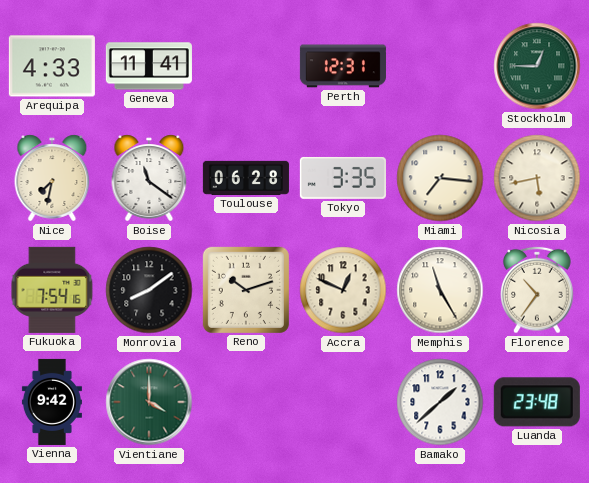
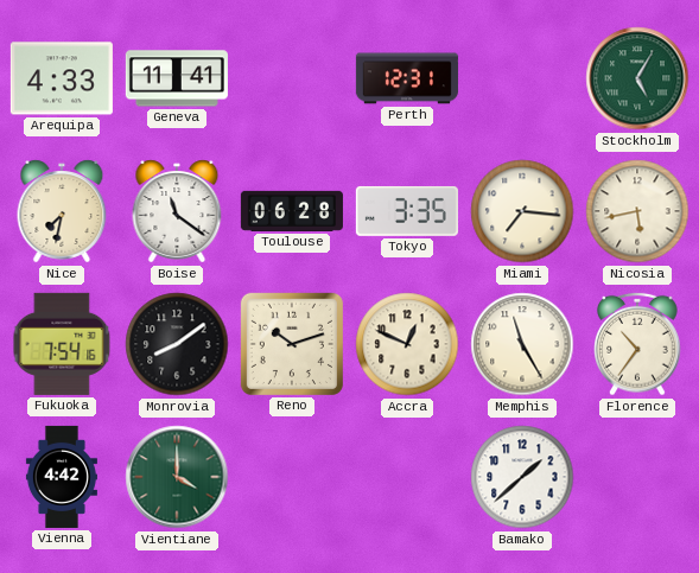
Stockholm: 12:45 -> 5:05 (637, 78)
Vienna: 9:42 -> 4:42 (62, 477)
Luanda: 23:48 -> none (537, 402)
